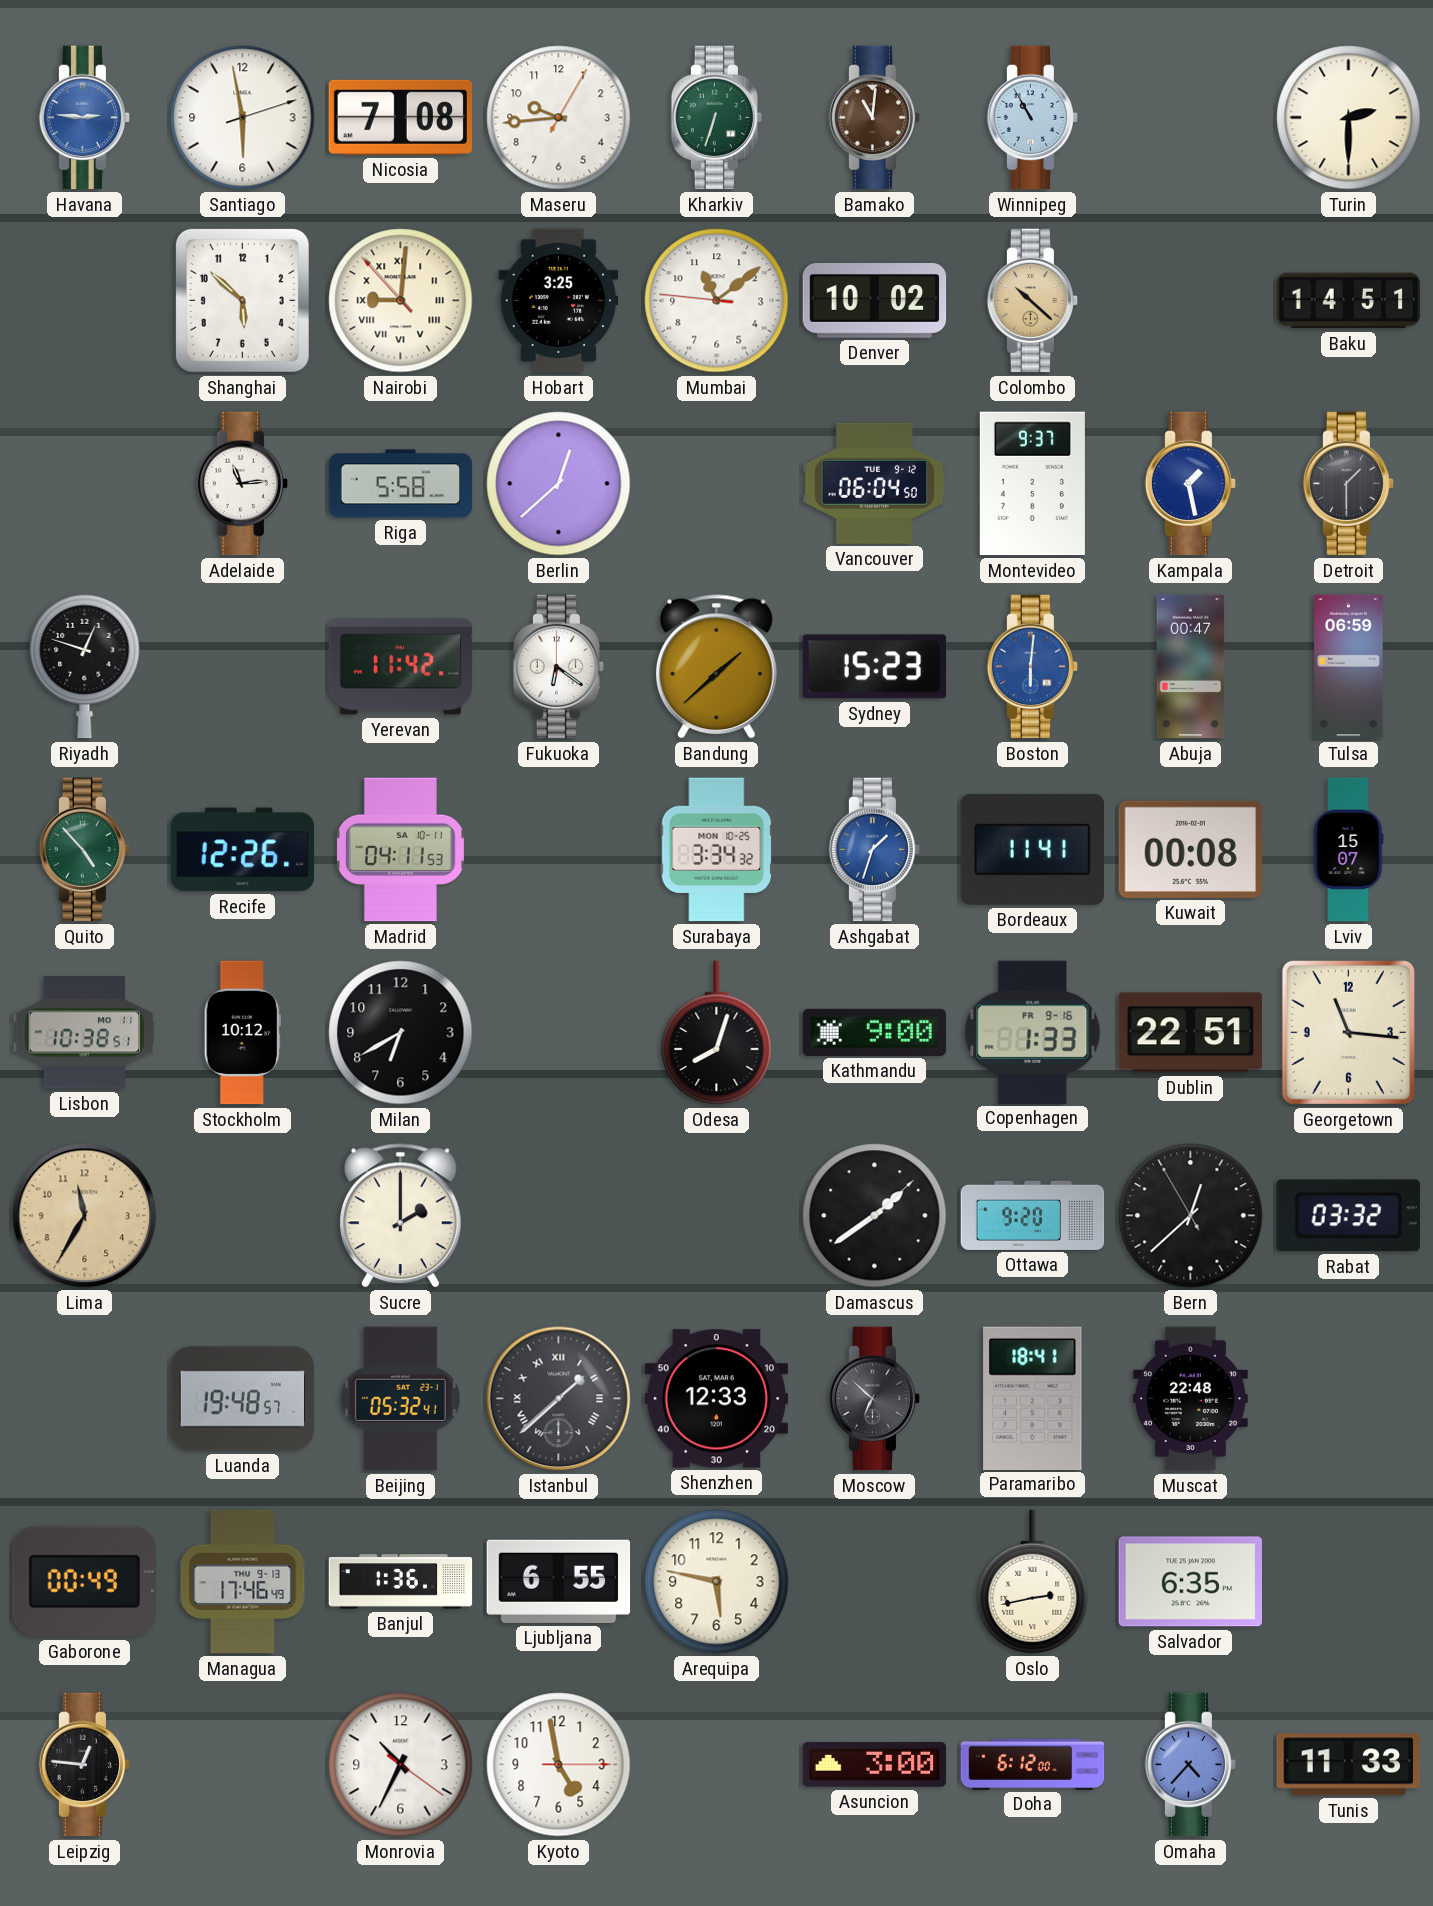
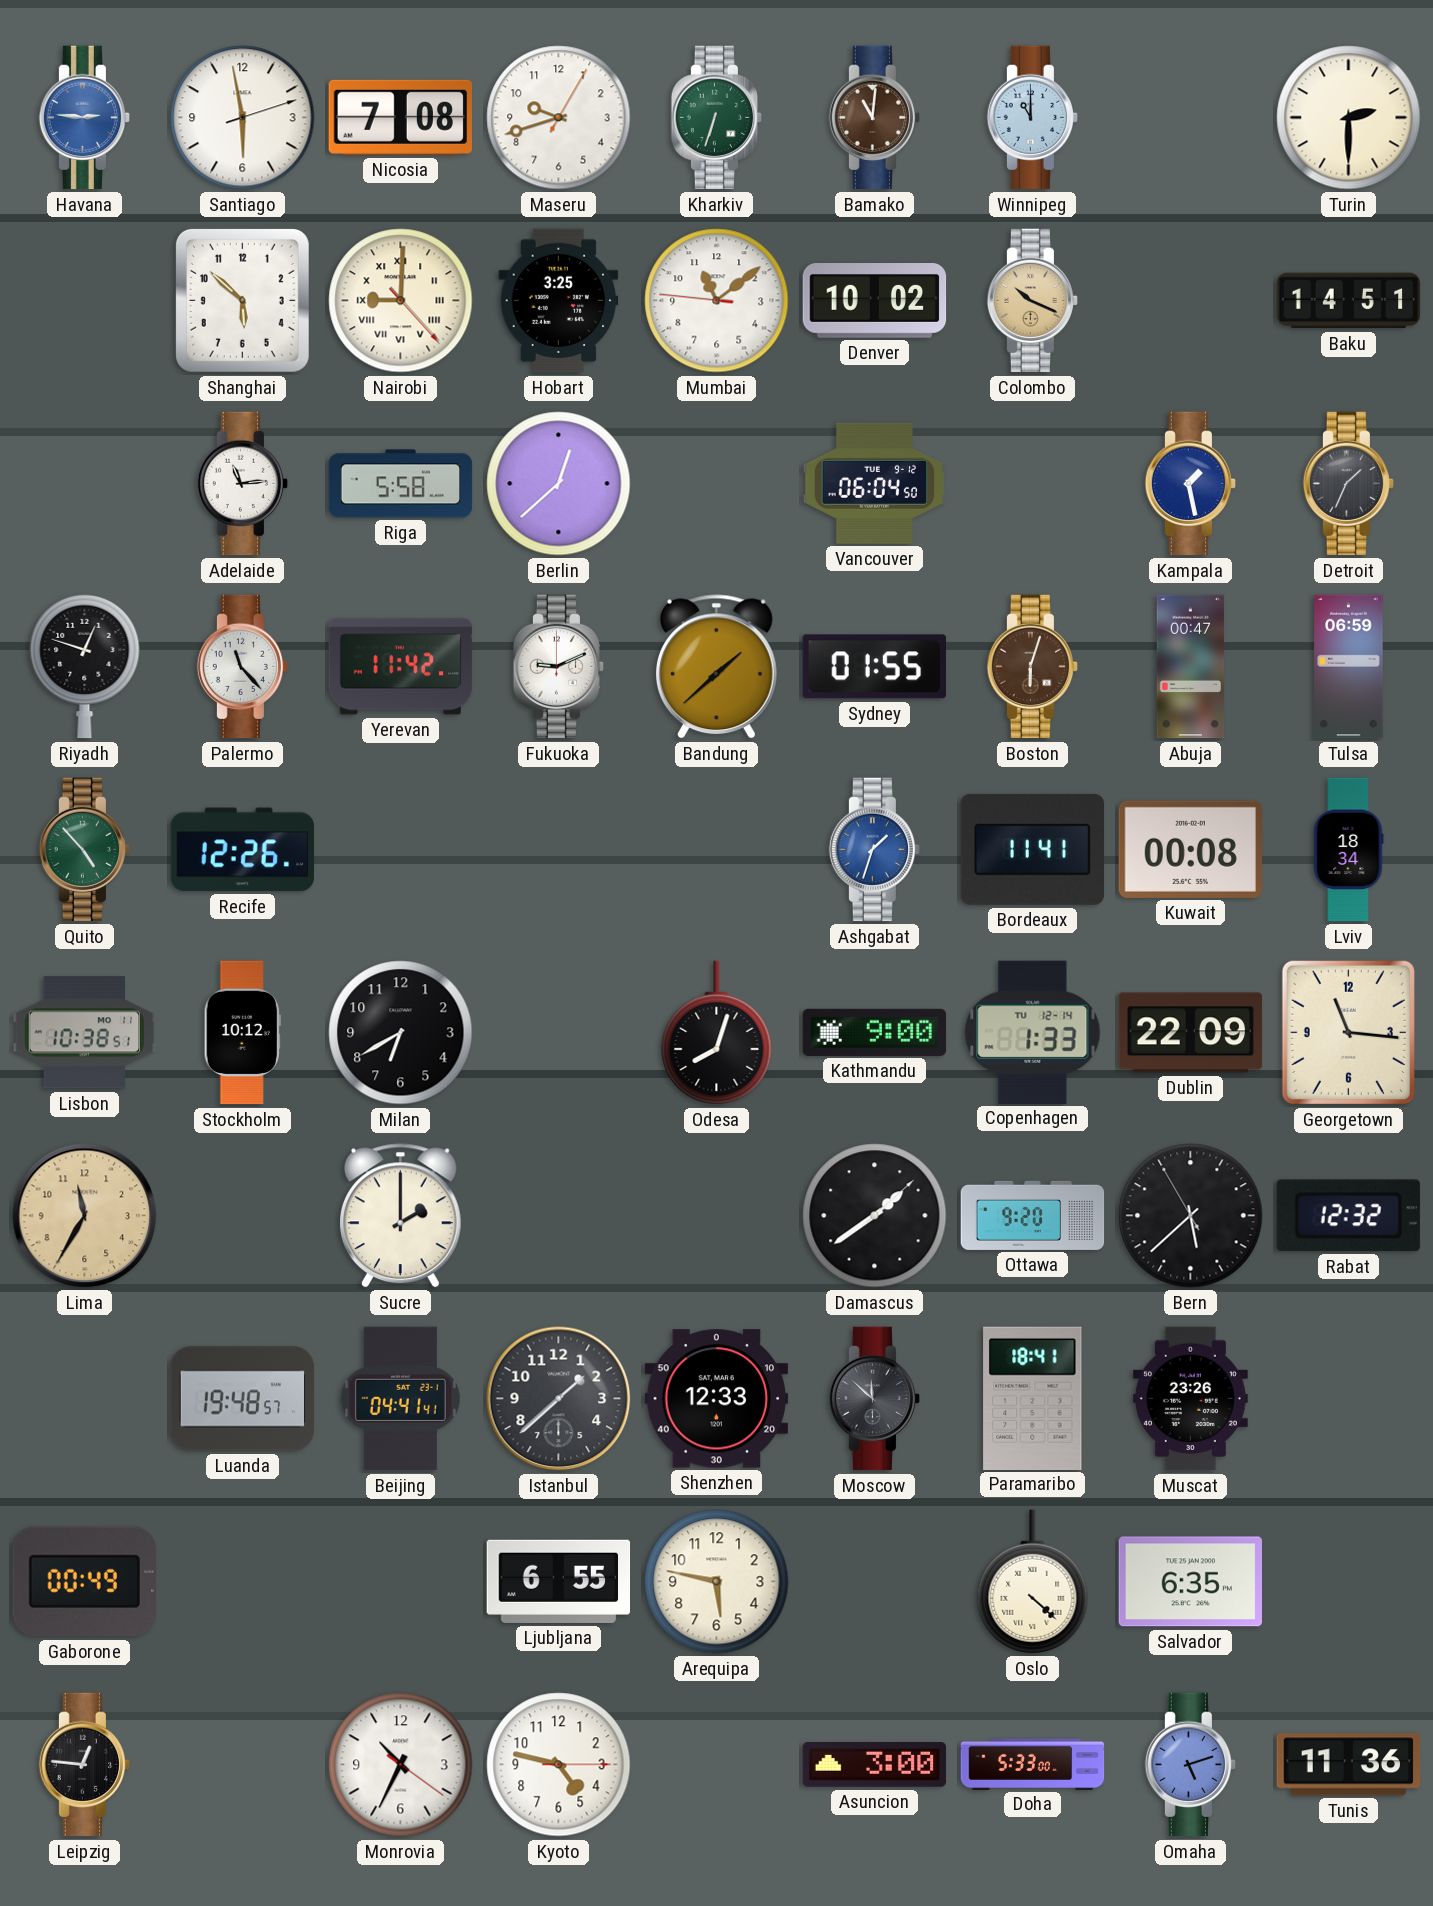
Maseru: 9:44 -> 9:42 (559, 118)
Winnipeg: 10:55 -> 11:00 (1033, 118)
Nairobi: 9:00:53 -> 9:00:23 (401, 301)
Colombo: 10:22 -> 10:19 (1033, 301)
Montevideo: 9:37 -> none (1032, 484)
Detroit: 1:30 -> 1:34 (1349, 484)
Palermo: none -> 11:23 (243, 667)
Fukuoka: 6:21 -> 9:11 (559, 667)
Sydney: 15:23 -> 01:55 (874, 667)
Boston: 6:01 -> 6:03 (1033, 667)
Boston dial: blue -> brown (1033, 667)
Madrid: 04:11 -> none (400, 850)
Surabaya: 3:34 -> none (717, 850)
Lviv: 15:07 -> 18:34 (1349, 850)
Copenhagen date: FR 9-16 -> TU 12-14 (1033, 1032)
Dublin: 22:51 -> 22:09 (1191, 1033)
Bern: 12:37 -> 5:37 (1191, 1216)
Rabat: 03:32 -> 12:32 (1348, 1216)
Beijing: 05:32 -> 04:41 (400, 1399)
Istanbul numerals: Roman -> Arabic (559, 1399)
Moscow: 6:52 -> 11:52 (875, 1399)
Muscat: 22:48 -> 23:26 (1190, 1399)
Managua: 17:46 -> none (243, 1582)
Banjul: 1:36 -> none (401, 1582)
Oslo: 2:43 -> 4:22 (1033, 1582)
Kyoto: 4:58 -> 4:47 (559, 1765)
Doha: 6:12 -> 5:33 (1033, 1764)
Omaha: 4:37 -> 5:12 (1191, 1765)
Tunis: 11:33 -> 11:36 (1349, 1765)
